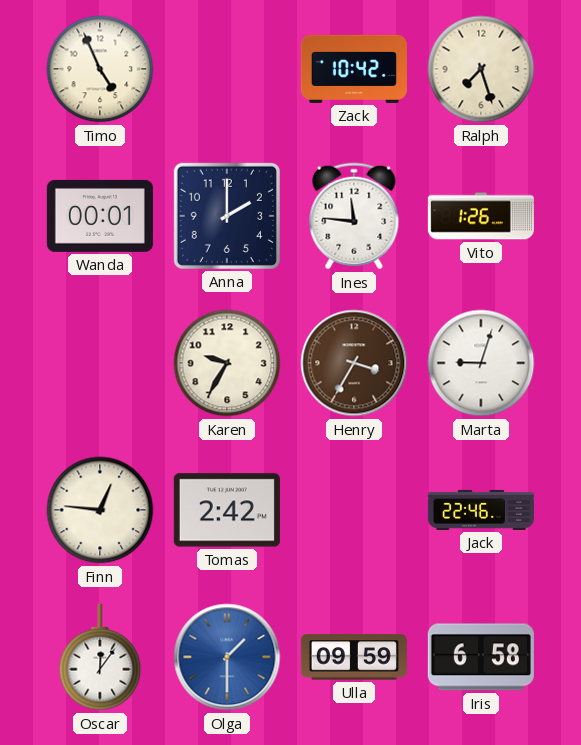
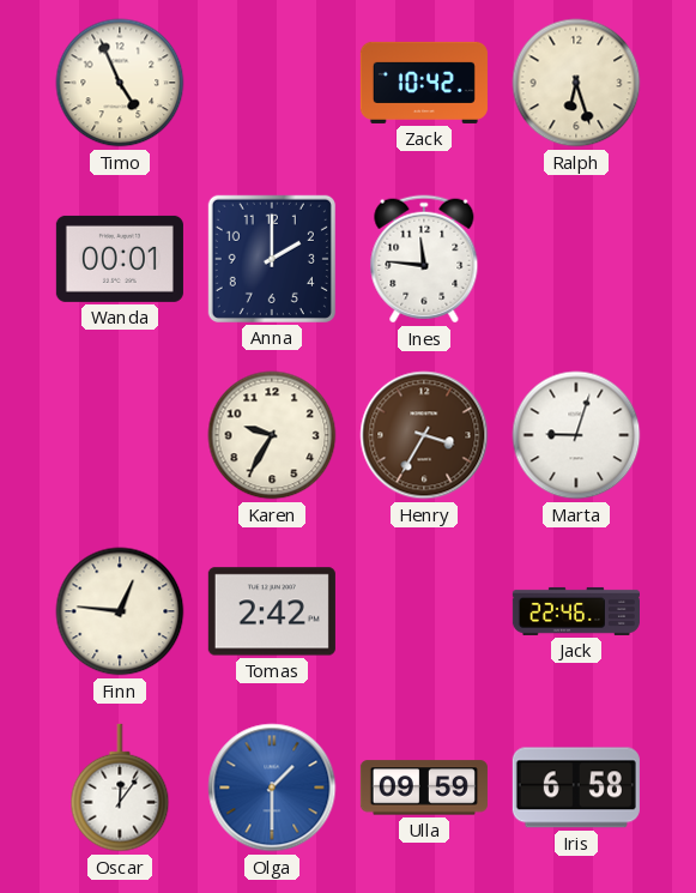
Ralph: 7:27 -> 6:27 (576, 83)
Vito: 1:26 -> none (481, 216)
